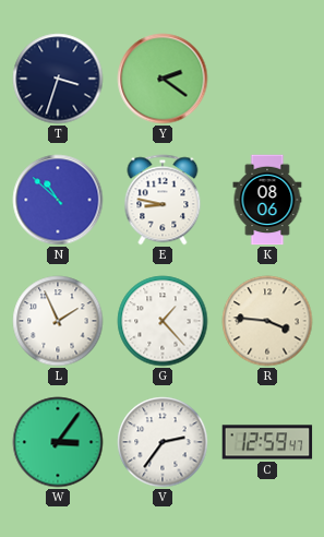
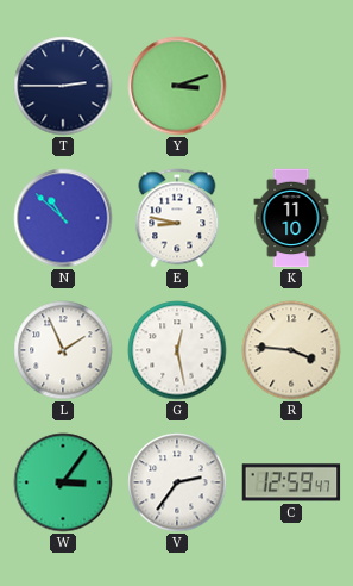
T: 3:33 -> 2:45 (63, 86)
Y: 2:21 -> 3:12 (177, 86)
K: 08:06 -> 11:10 (291, 218)
G: 1:23 -> 12:28 (177, 350)
